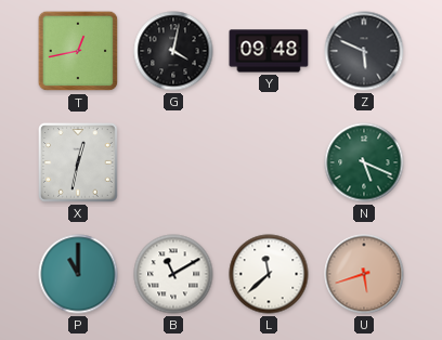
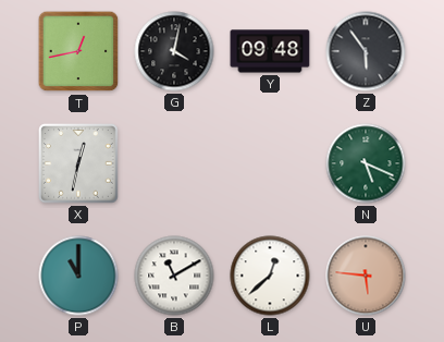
Z: 5:49 -> 5:54 (366, 51)
L: 11:38 -> 12:38 (270, 276)
U: 5:42 -> 5:46 (366, 276)
